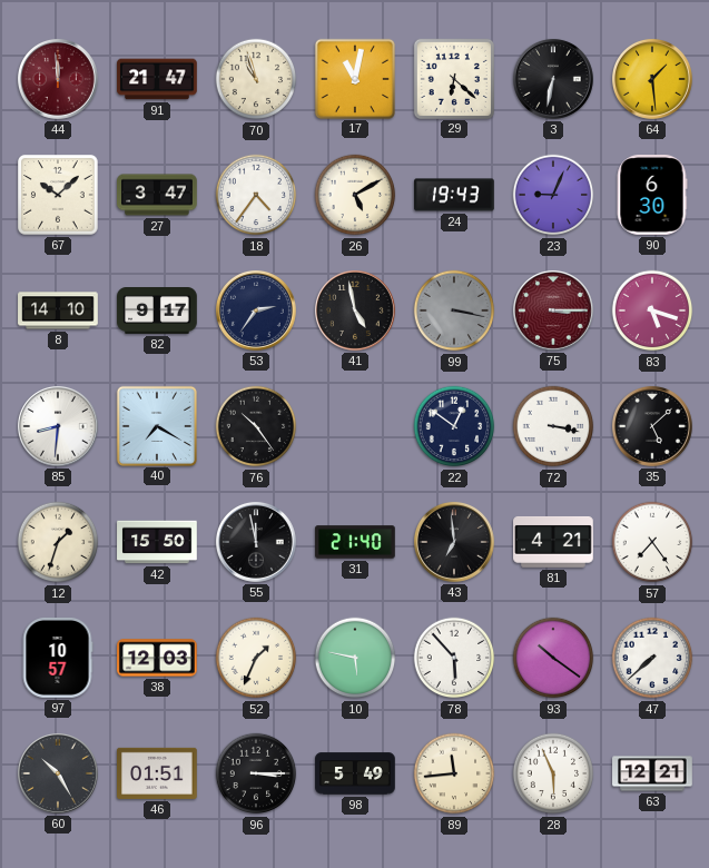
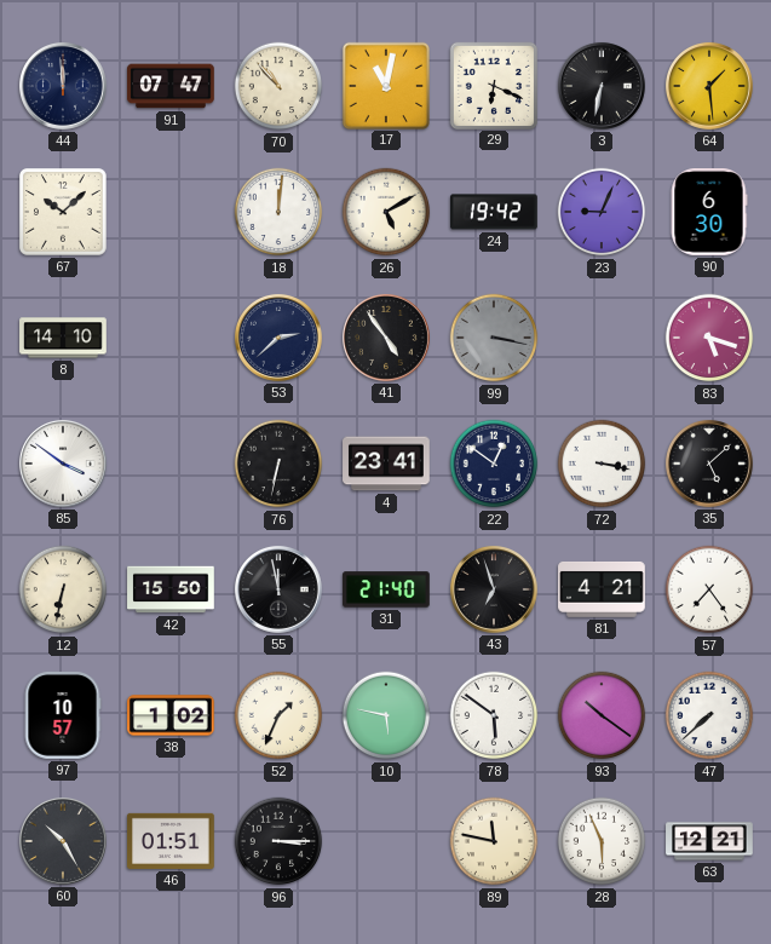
44 dial: burgundy -> navy (63, 86)
91: 21:47 -> 07:47 (171, 86)
70: 10:57 -> 10:53 (278, 86)
29: 6:22 -> 6:19 (493, 85)
27: 3:47 -> none (157, 195)
18: 4:36 -> 12:01 (278, 212)
24: 19:43 -> 19:42 (494, 212)
82: 9:17 -> none (157, 312)
53: 2:36 -> 2:38 (278, 338)
41: 4:58 -> 4:54 (386, 338)
75: 3:15 -> none (553, 310)
85: 8:31 -> 3:51 (63, 464)
40: 7:20 -> none (156, 425)
76: 10:24 -> 6:32 (278, 464)
4: none -> 23:41 (386, 464)
12: 1:33 -> 6:32 (63, 589)
43: 6:59 -> 6:57 (494, 589)
38: 12:03 -> 1:02 (172, 715)
78: 5:53 -> 5:51 (494, 715)
98: 5:49 -> none (355, 773)
89: 11:44 -> 11:47 (494, 841)
